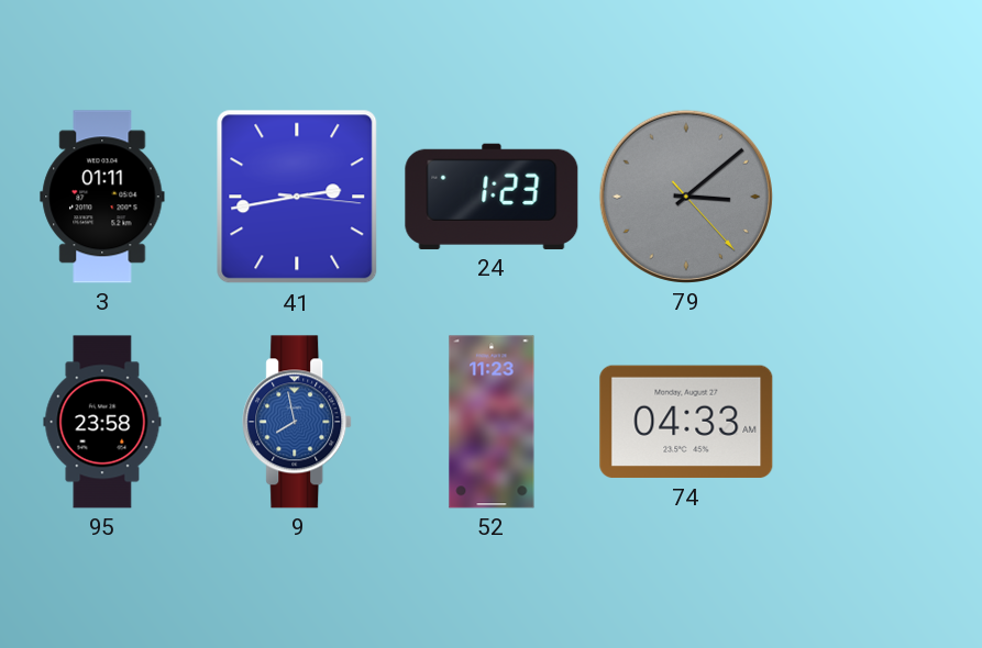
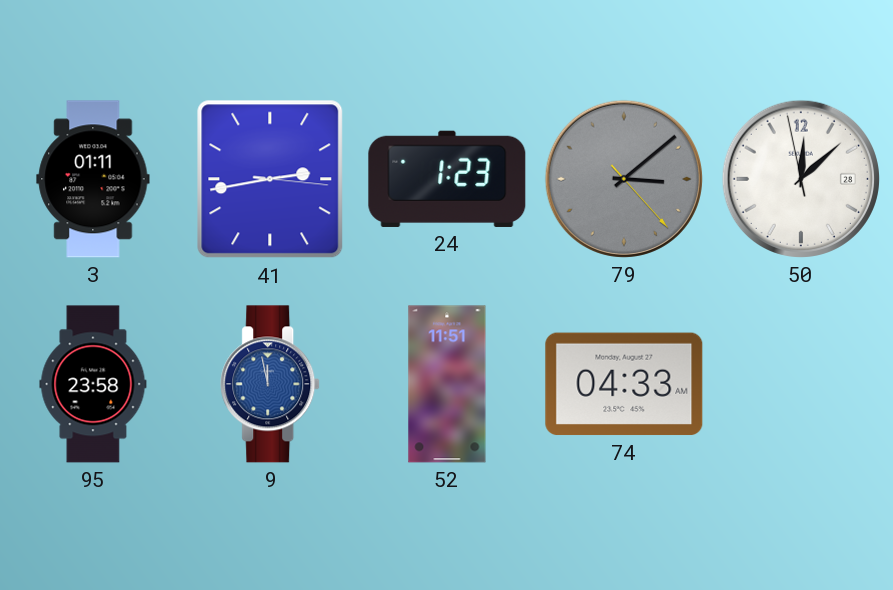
50: none -> 12:07 (801, 179)
9: 7:58 -> 11:58 (271, 384)
52: 11:23 -> 11:51 (447, 384)
